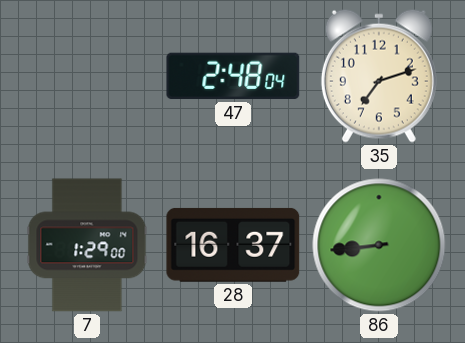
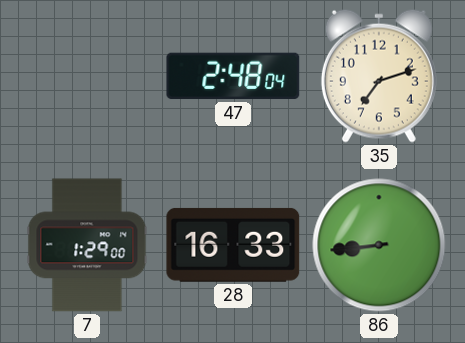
28: 16:37 -> 16:33 (233, 245)
